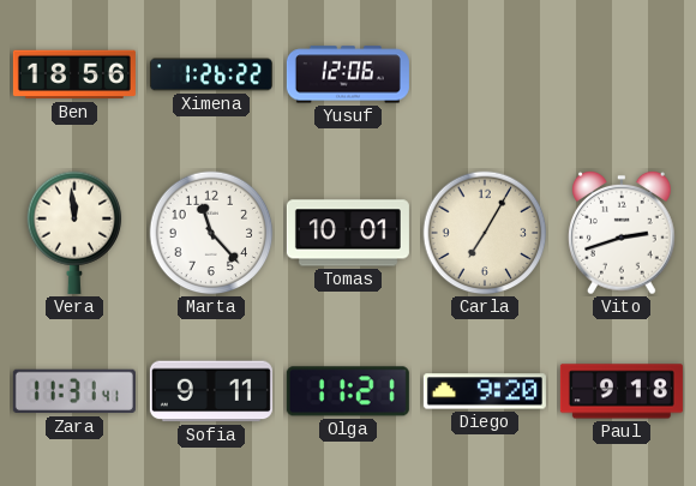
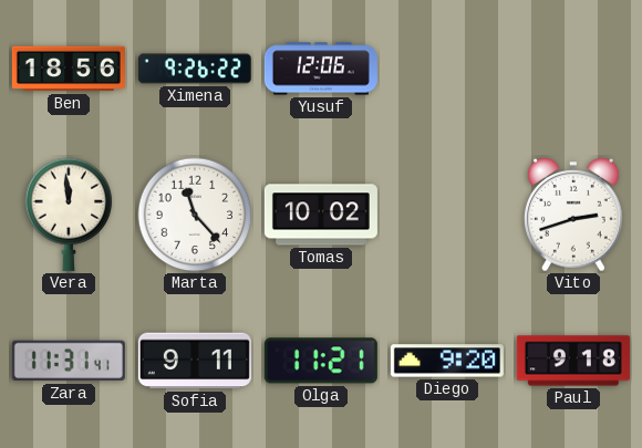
Ximena: 1:26 -> 9:26 (195, 69)
Tomas: 10:01 -> 10:02 (321, 215)
Carla: 7:05 -> none (485, 233)
